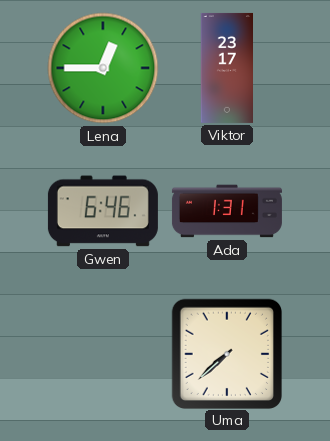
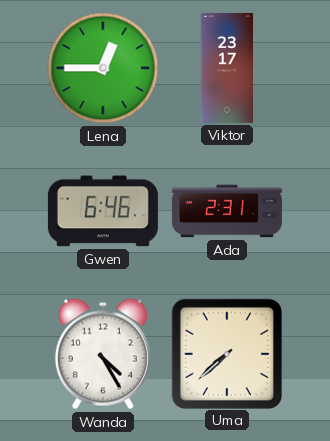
Ada: 1:31 -> 2:31 (227, 211)
Wanda: none -> 4:25 (103, 354)
